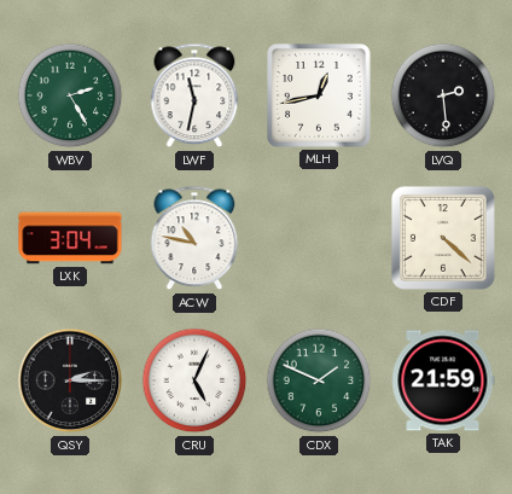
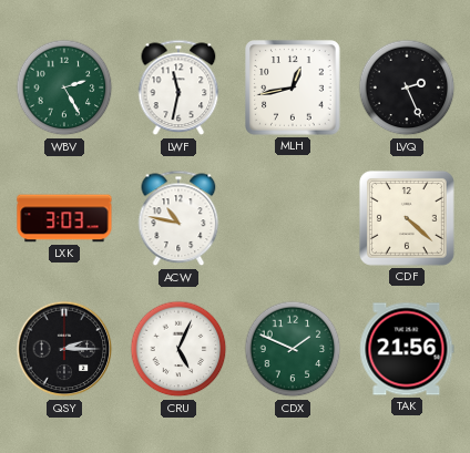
LVQ: 2:29 -> 2:26 (407, 87)
LXK: 3:04 -> 3:03 (64, 218)
TAK: 21:59 -> 21:56 (407, 349)
